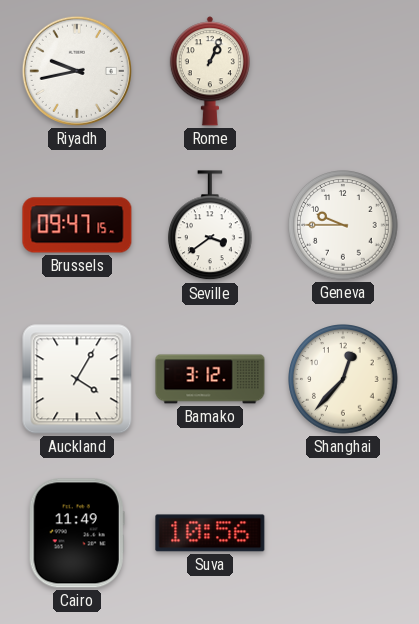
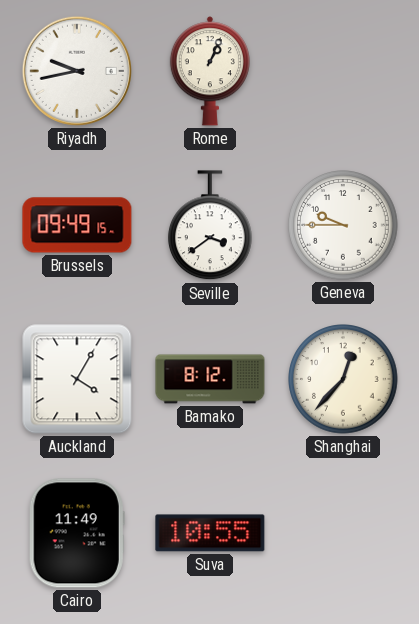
Brussels: 09:47 -> 09:49 (77, 225)
Bamako: 3:12 -> 8:12 (210, 379)
Suva: 10:56 -> 10:55 (210, 533)
